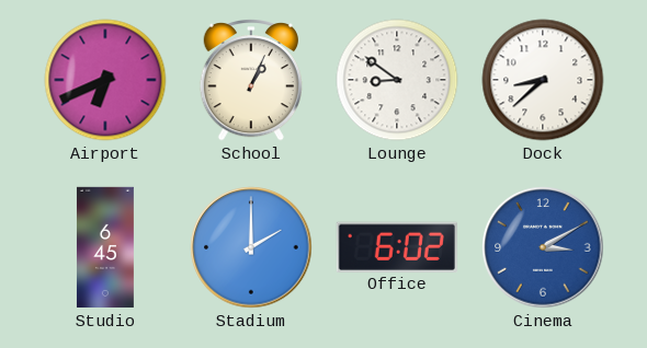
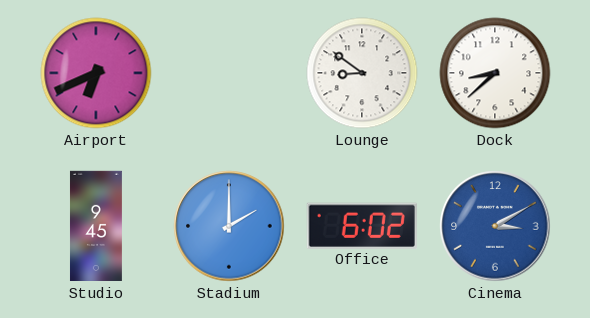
School: 1:04 -> none (251, 80)
Studio: 6:45 -> 9:45 (96, 226)
